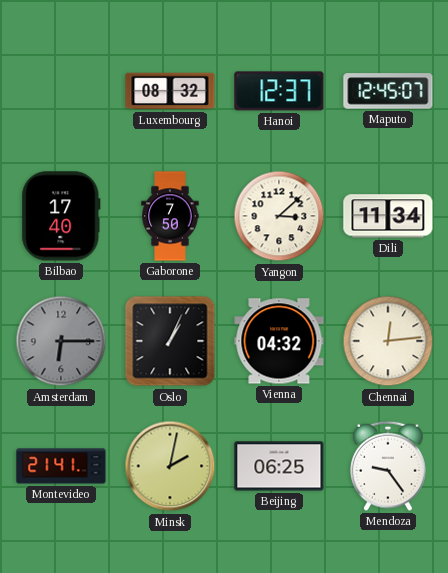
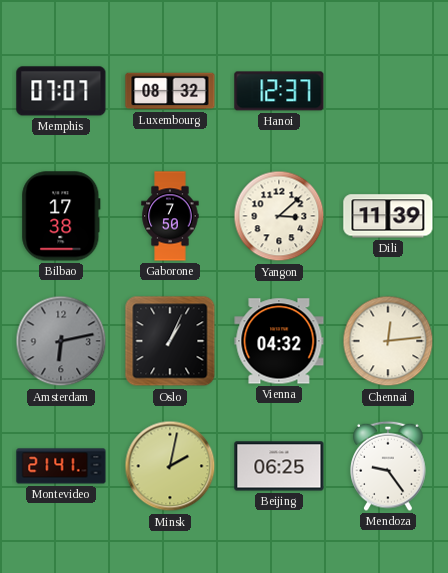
Memphis: none -> 07:07 (61, 91)
Maputo: 12:45 -> none (388, 91)
Bilbao: 17:40 -> 17:38 (61, 216)
Dili: 11:34 -> 11:39 (388, 216)
Amsterdam: 6:15 -> 6:13 (61, 341)
